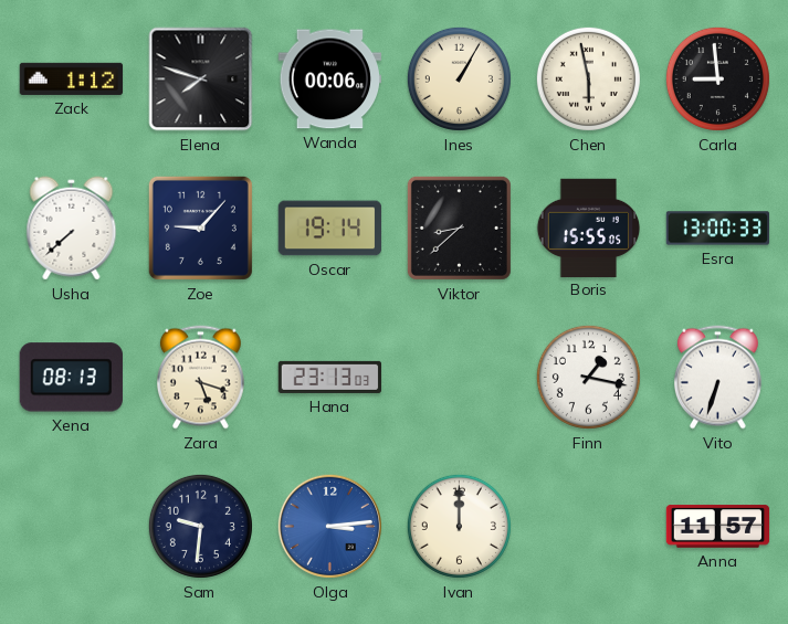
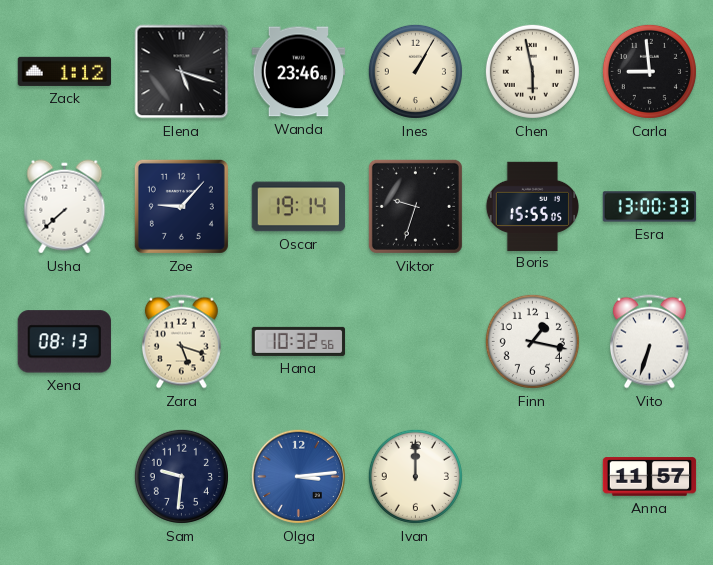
Elena: 7:48 -> 5:18 (182, 72)
Wanda: 00:06 -> 23:46 (299, 72)
Viktor: 8:38 -> 9:33 (415, 206)
Hana: 23:13 -> 10:32 (299, 341)
